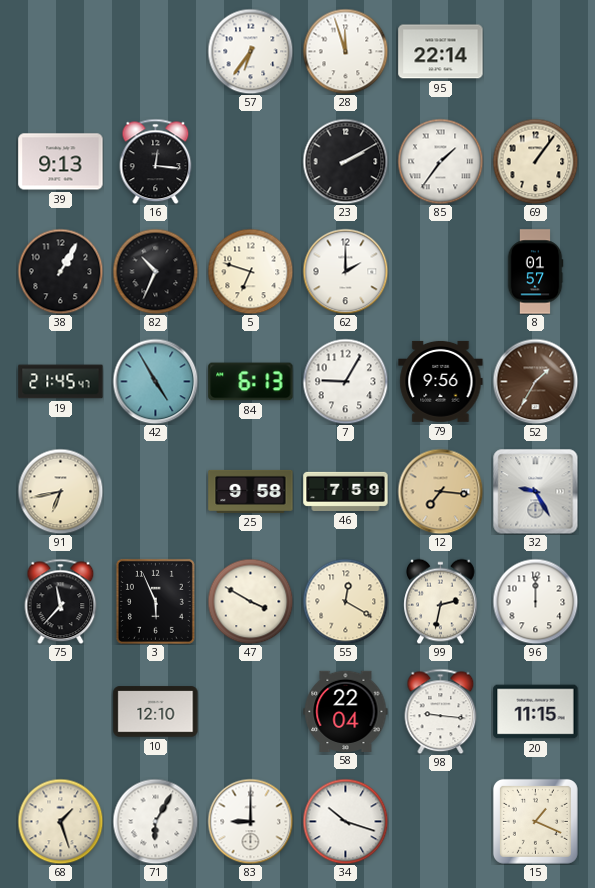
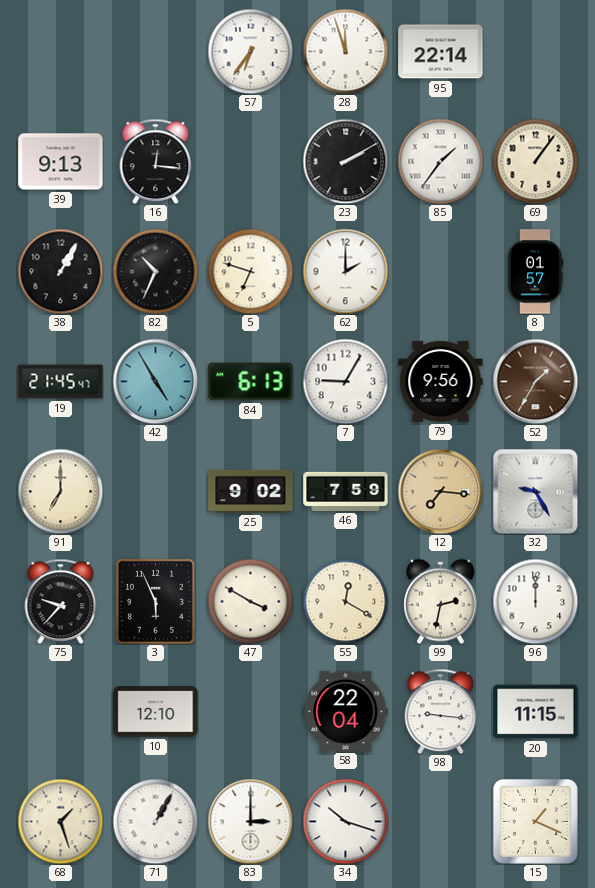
91: 6:43 -> 7:00 (60, 491)
25: 9:58 -> 9:02 (251, 491)
75: 11:37 -> 9:37 (61, 601)
71: 6:05 -> 1:05 (155, 821)
83: 9:00 -> 3:00 (250, 821)
